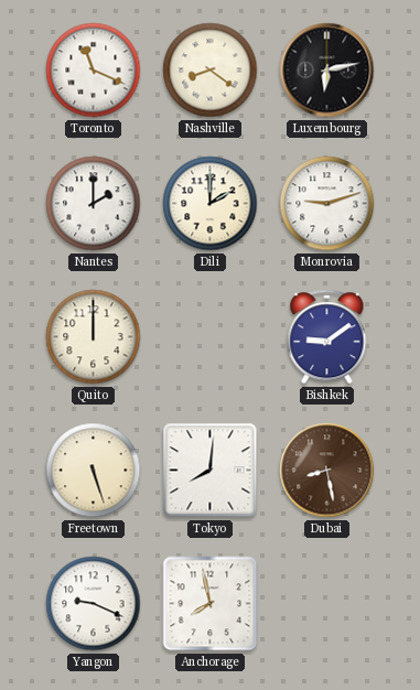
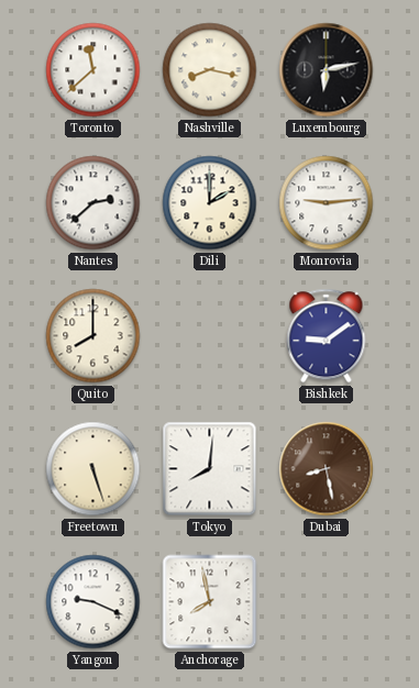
Toronto: 11:19 -> 11:38 (93, 70)
Nashville: 8:21 -> 8:17 (210, 70)
Nantes: 2:00 -> 2:38 (93, 203)
Monrovia: 9:12 -> 9:14 (327, 203)
Quito: 12:00 -> 8:00 (93, 336)
